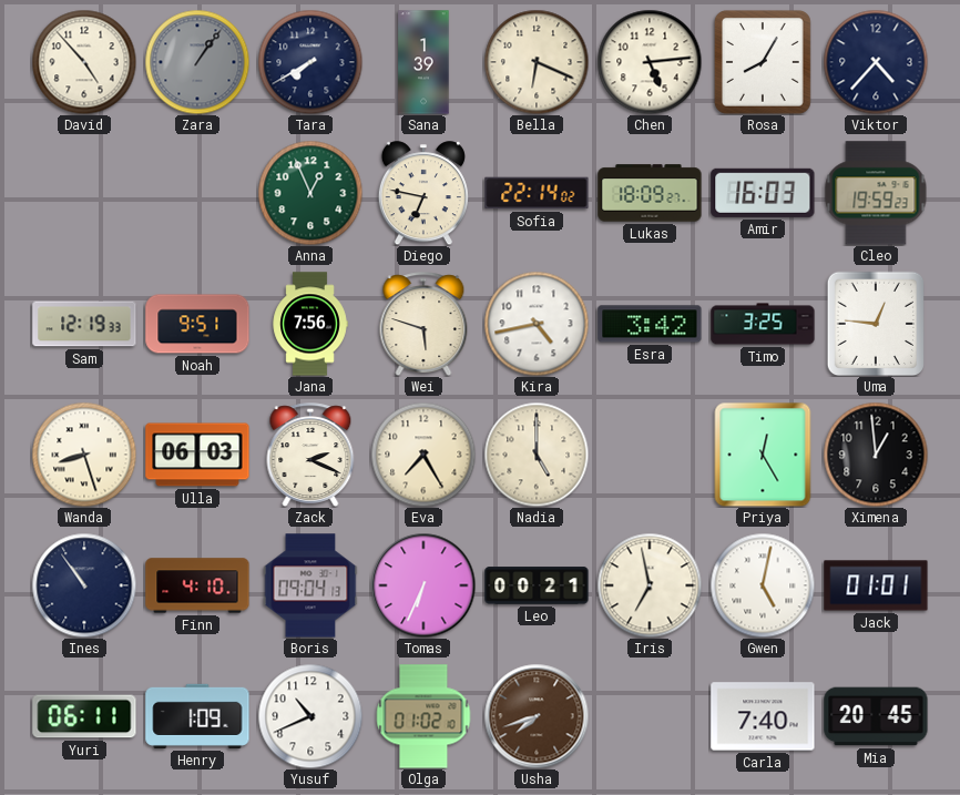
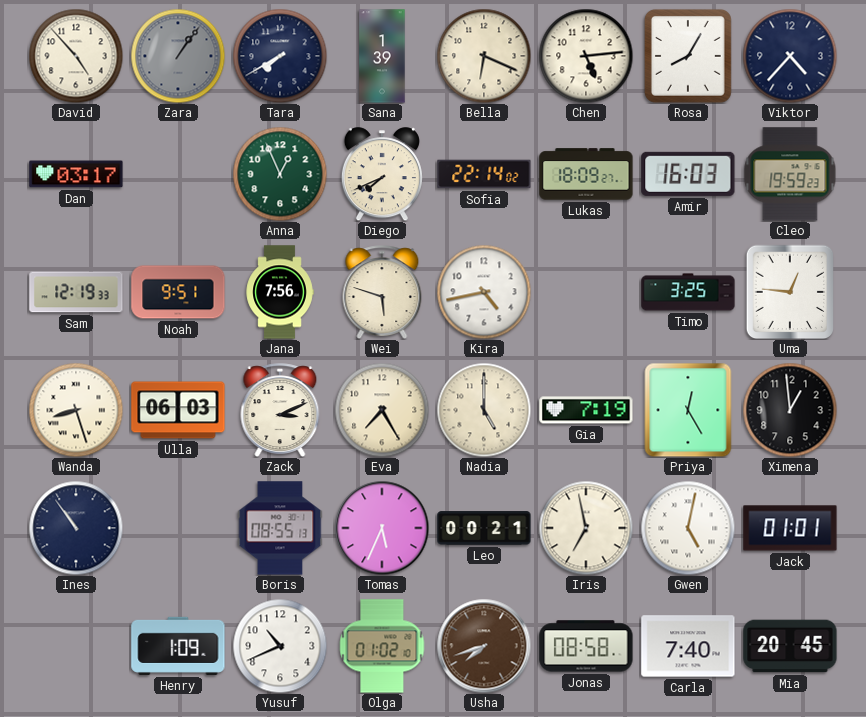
Dan: none -> 03:17 (76, 174)
Diego: 6:47 -> 7:41 (382, 174)
Esra: 3:42 -> none (650, 324)
Zack: 2:19 -> 3:11 (280, 410)
Gia: none -> 7:19 (586, 410)
Finn: 4:10 -> none (197, 585)
Boris: 09:04 -> 08:55 (280, 528)
Tomas: 6:34 -> 5:34 (382, 528)
Yuri: 06:11 -> none (84, 716)
Jonas: none -> 08:58 (586, 646)
